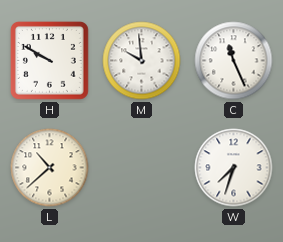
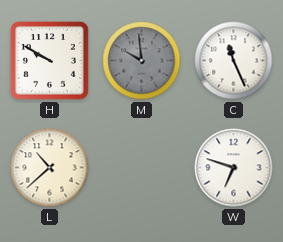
M dial: white -> grey (142, 61)
W: 7:33 -> 6:48 (234, 168)
